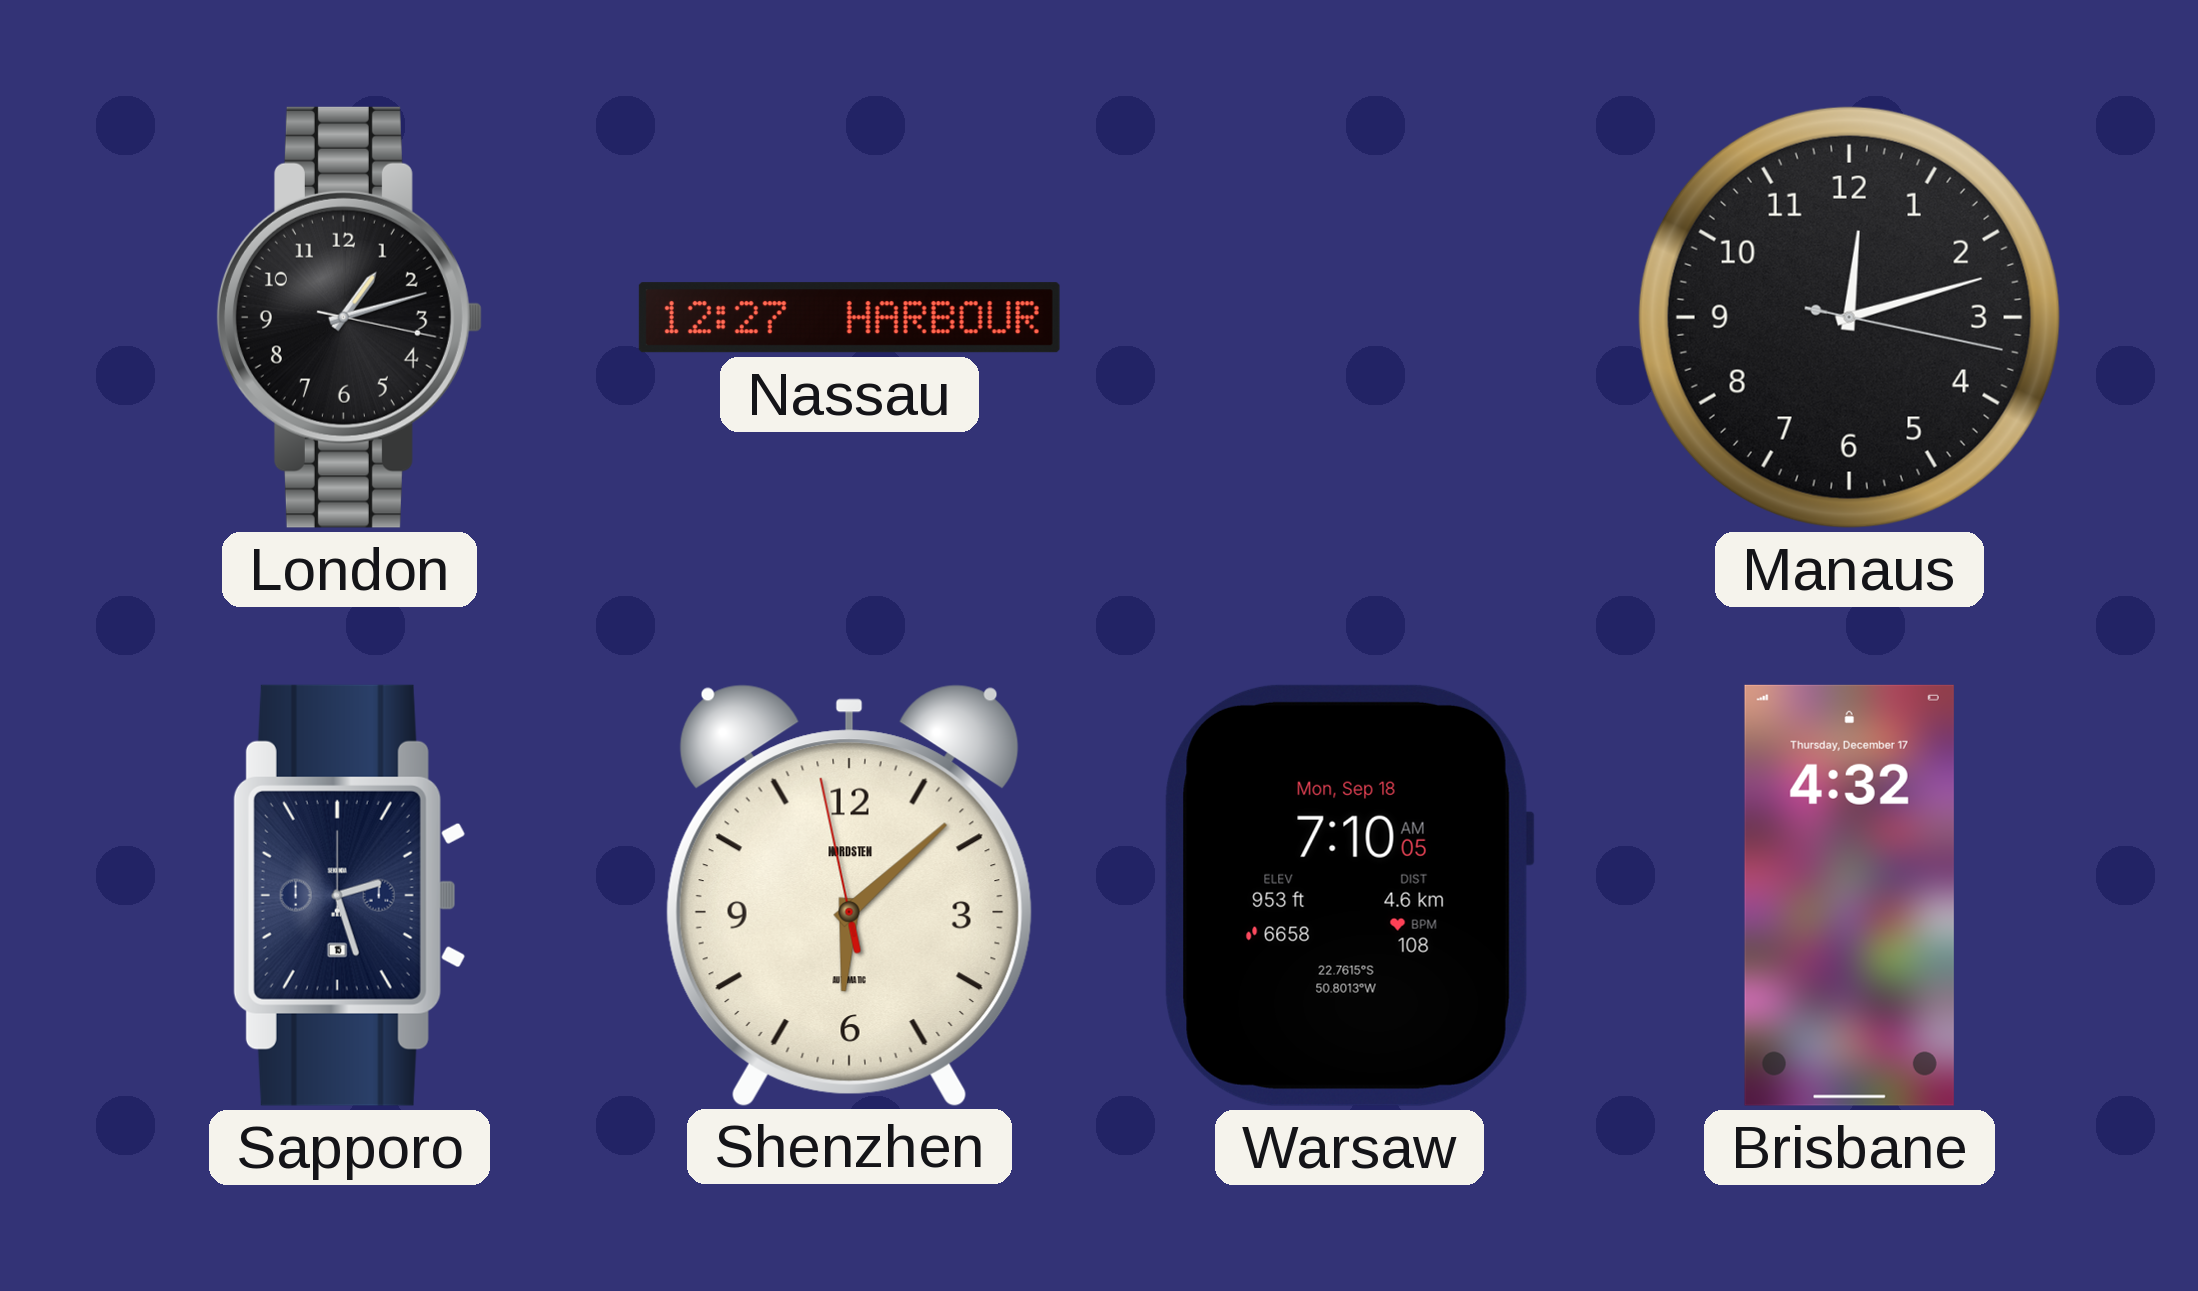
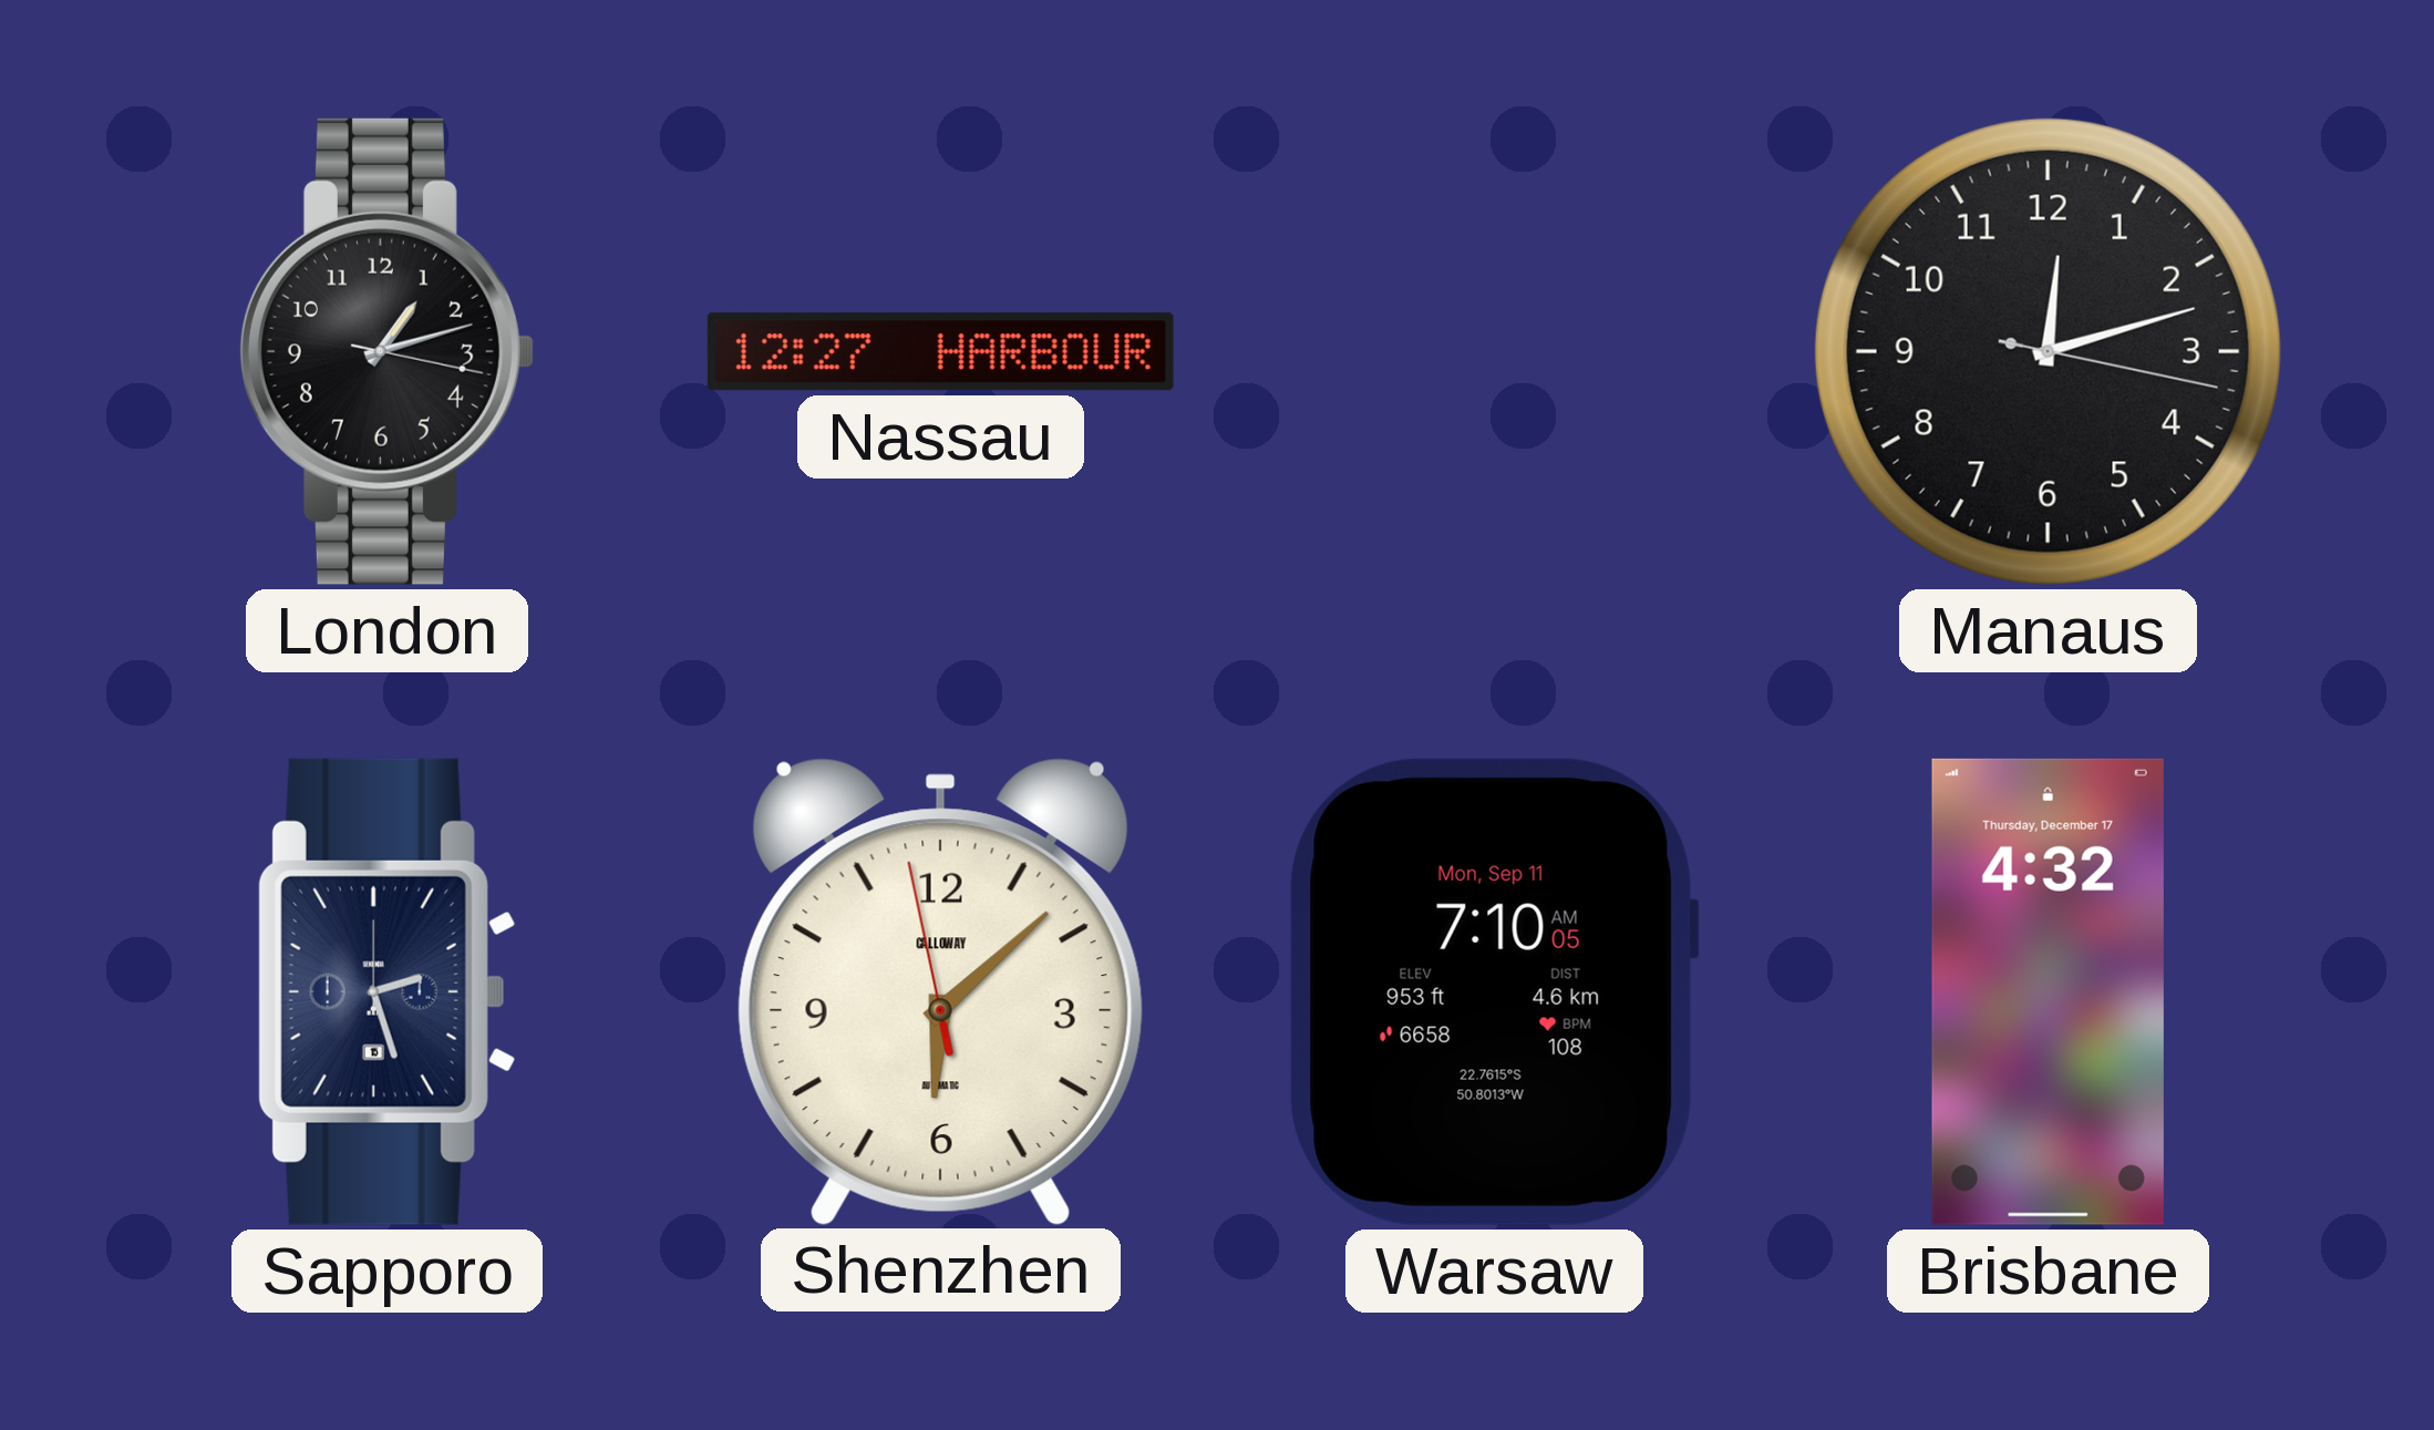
Shenzhen brand: NORDSTEN -> CALLOWAY (940, 991)
Warsaw date: Mon, Sep 18 -> Mon, Sep 11 (1494, 991)
